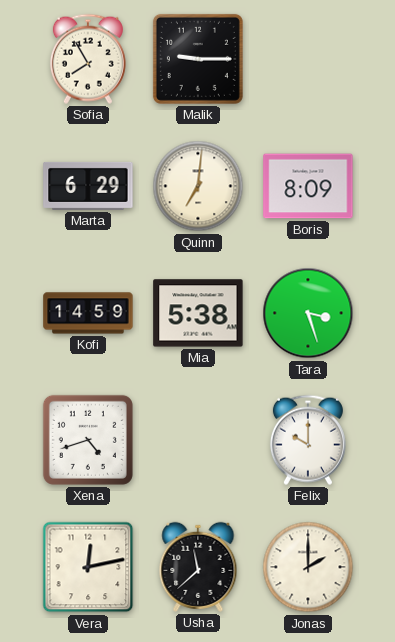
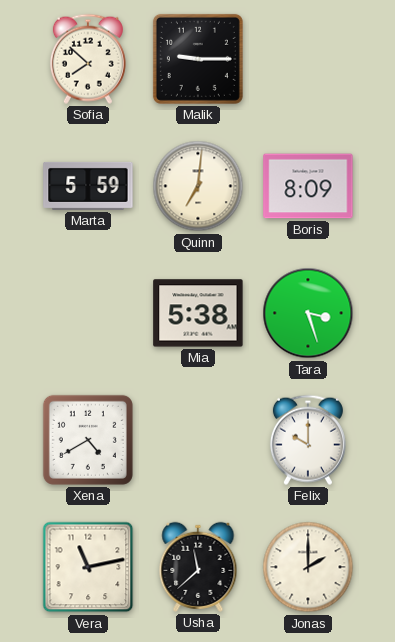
Sofia: 7:55 -> 7:52 (88, 59)
Marta: 6:29 -> 5:59 (88, 186)
Kofi: 14:59 -> none (88, 313)
Xena: 4:42 -> 4:40 (88, 440)
Vera: 12:13 -> 11:13 (88, 567)
